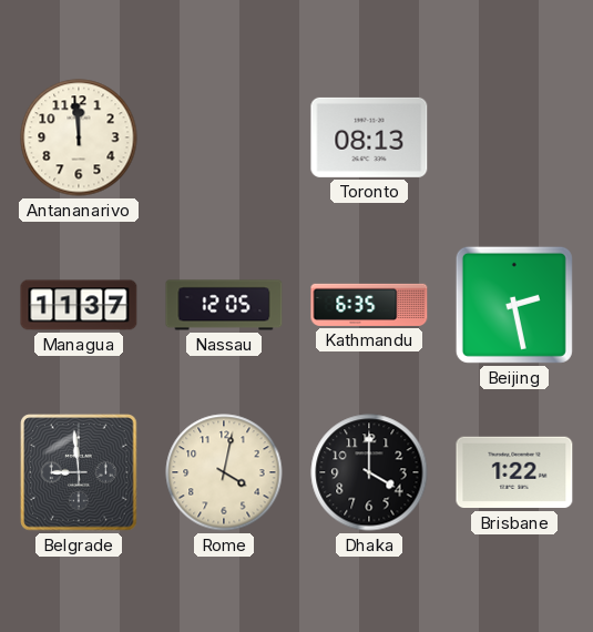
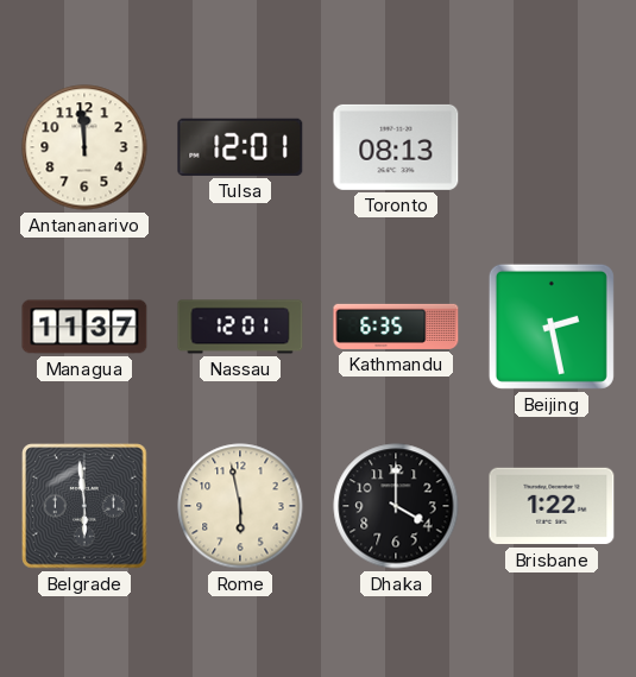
Tulsa: none -> 12:01 (240, 147)
Nassau: 12:05 -> 12:01 (240, 327)
Belgrade: 8:59 -> 5:59 (84, 506)
Rome: 4:02 -> 5:58 (240, 506)
